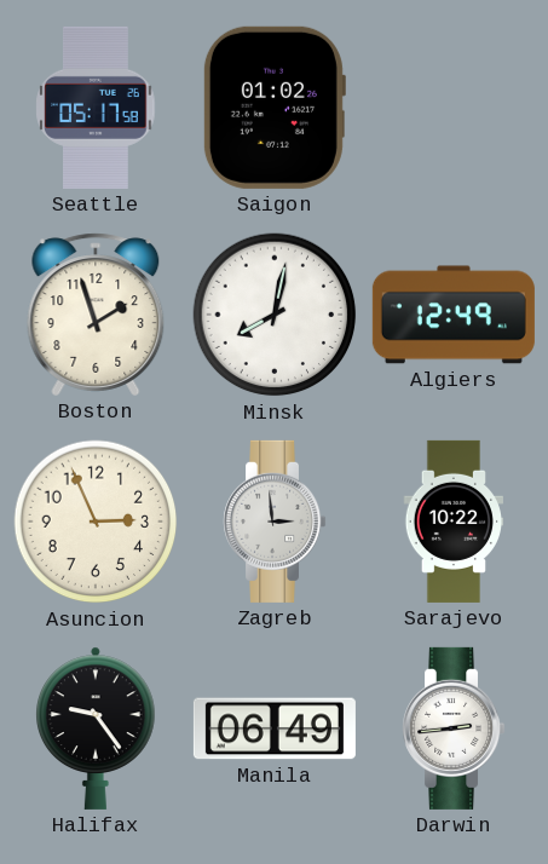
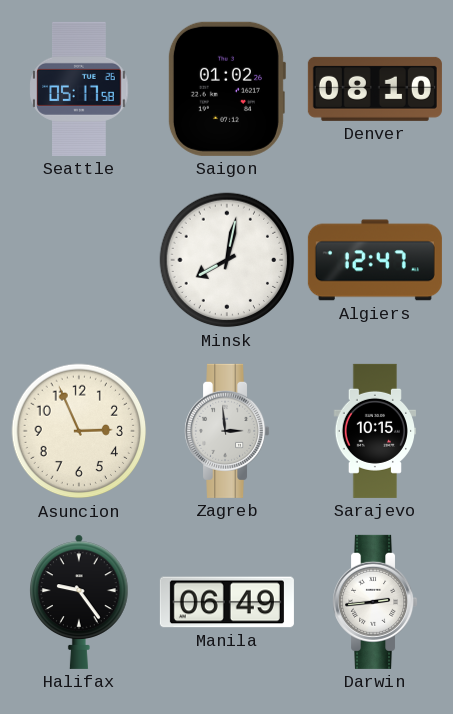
Denver: none -> 08:10 (375, 89)
Boston: 1:57 -> none (96, 315)
Algiers: 12:49 -> 12:47 (375, 260)
Sarajevo: 10:22 -> 10:15 (374, 431)
